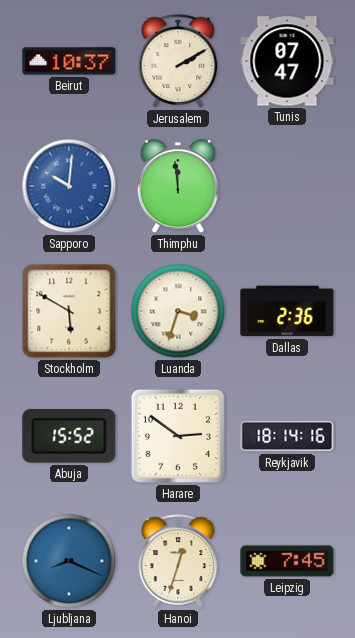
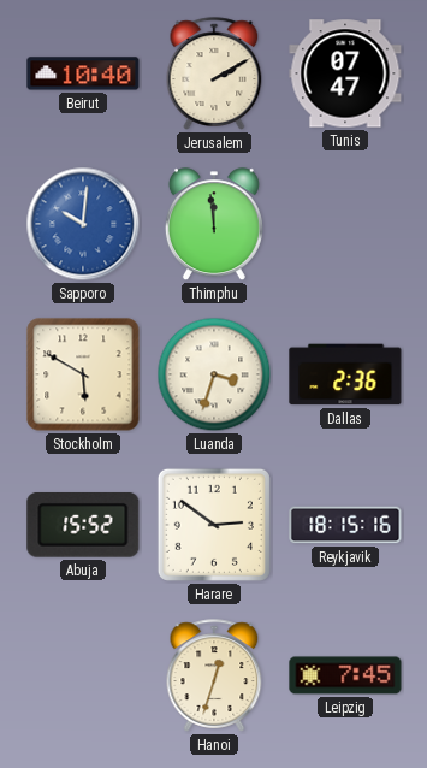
Beirut: 10:37 -> 10:40 (83, 73)
Reykjavik: 18:14 -> 18:15 (345, 525)
Ljubljana: 8:19 -> none (69, 561)
